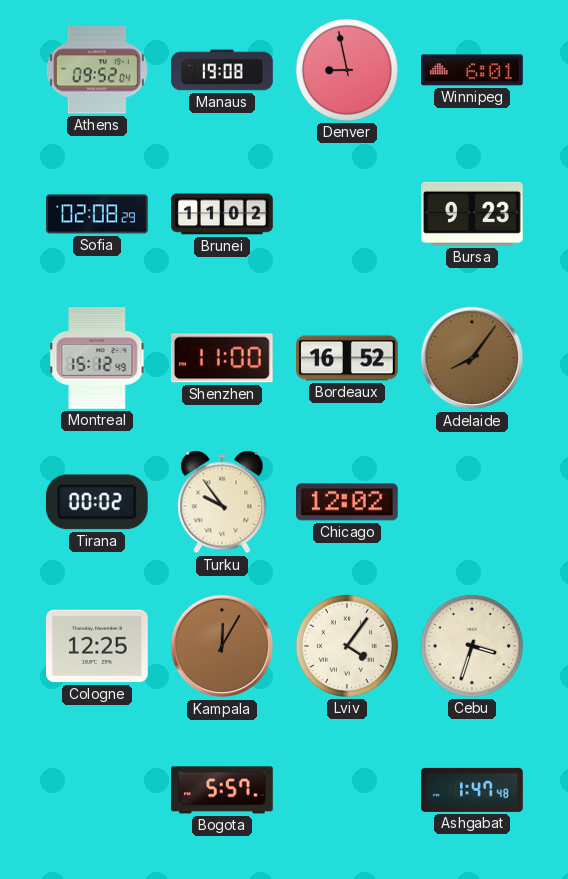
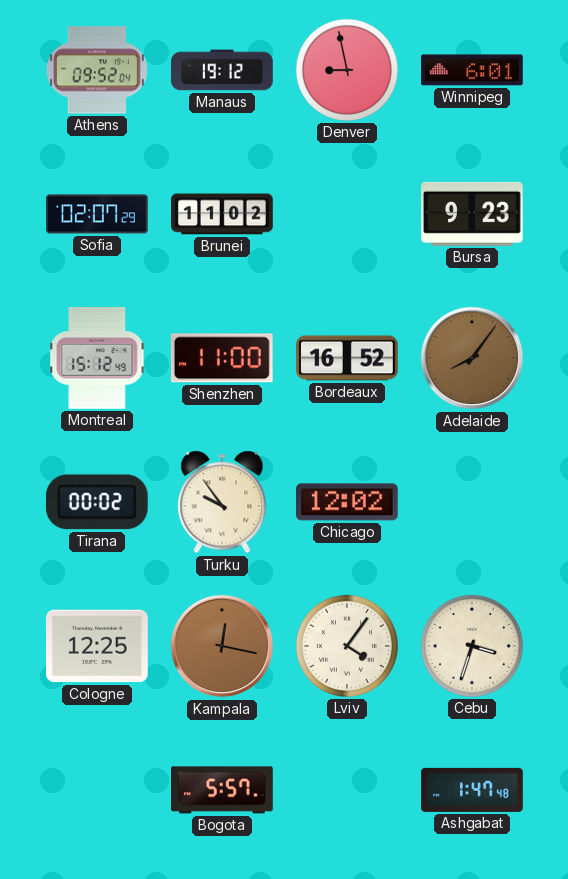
Manaus: 19:08 -> 19:12 (222, 70)
Sofia: 02:08 -> 02:07 (97, 214)
Kampala: 12:05 -> 12:17 (222, 646)
